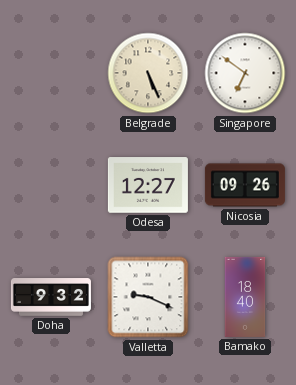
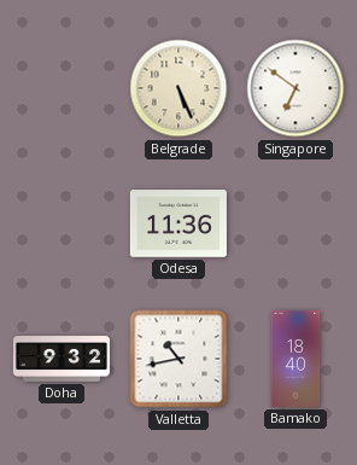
Odesa: 12:27 -> 11:36 (178, 223)
Nicosia: 09:26 -> none (245, 185)
Valletta: 9:19 -> 10:43 (178, 359)
